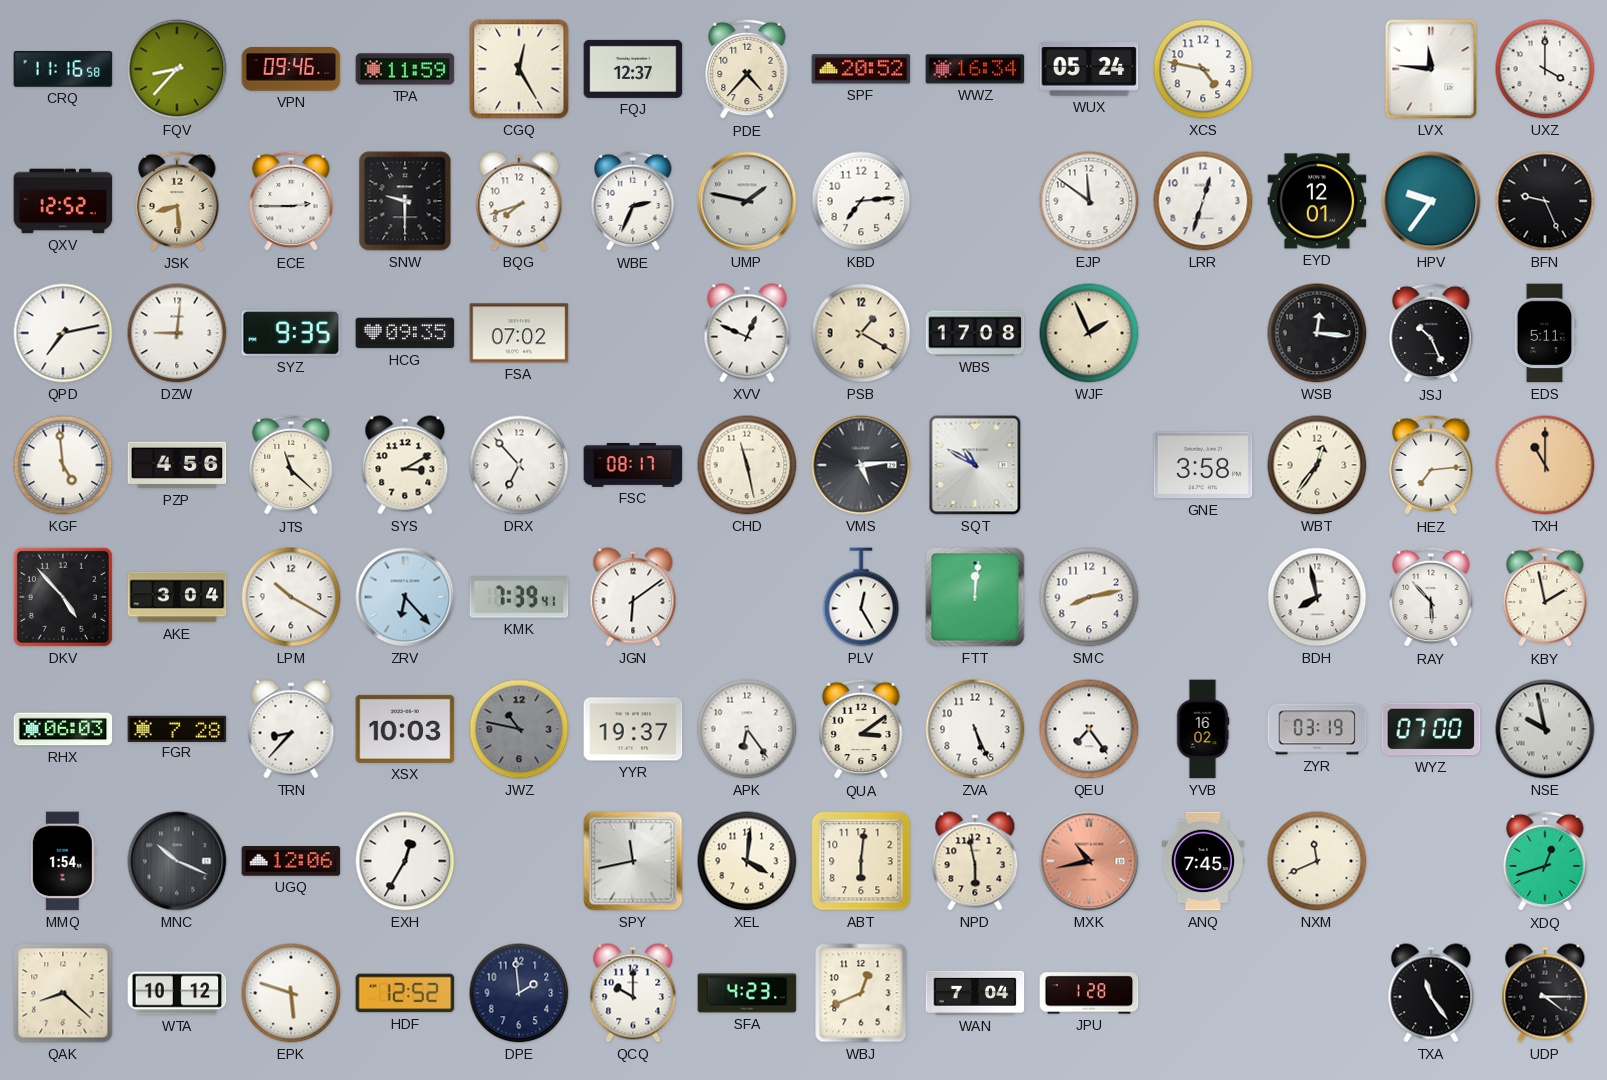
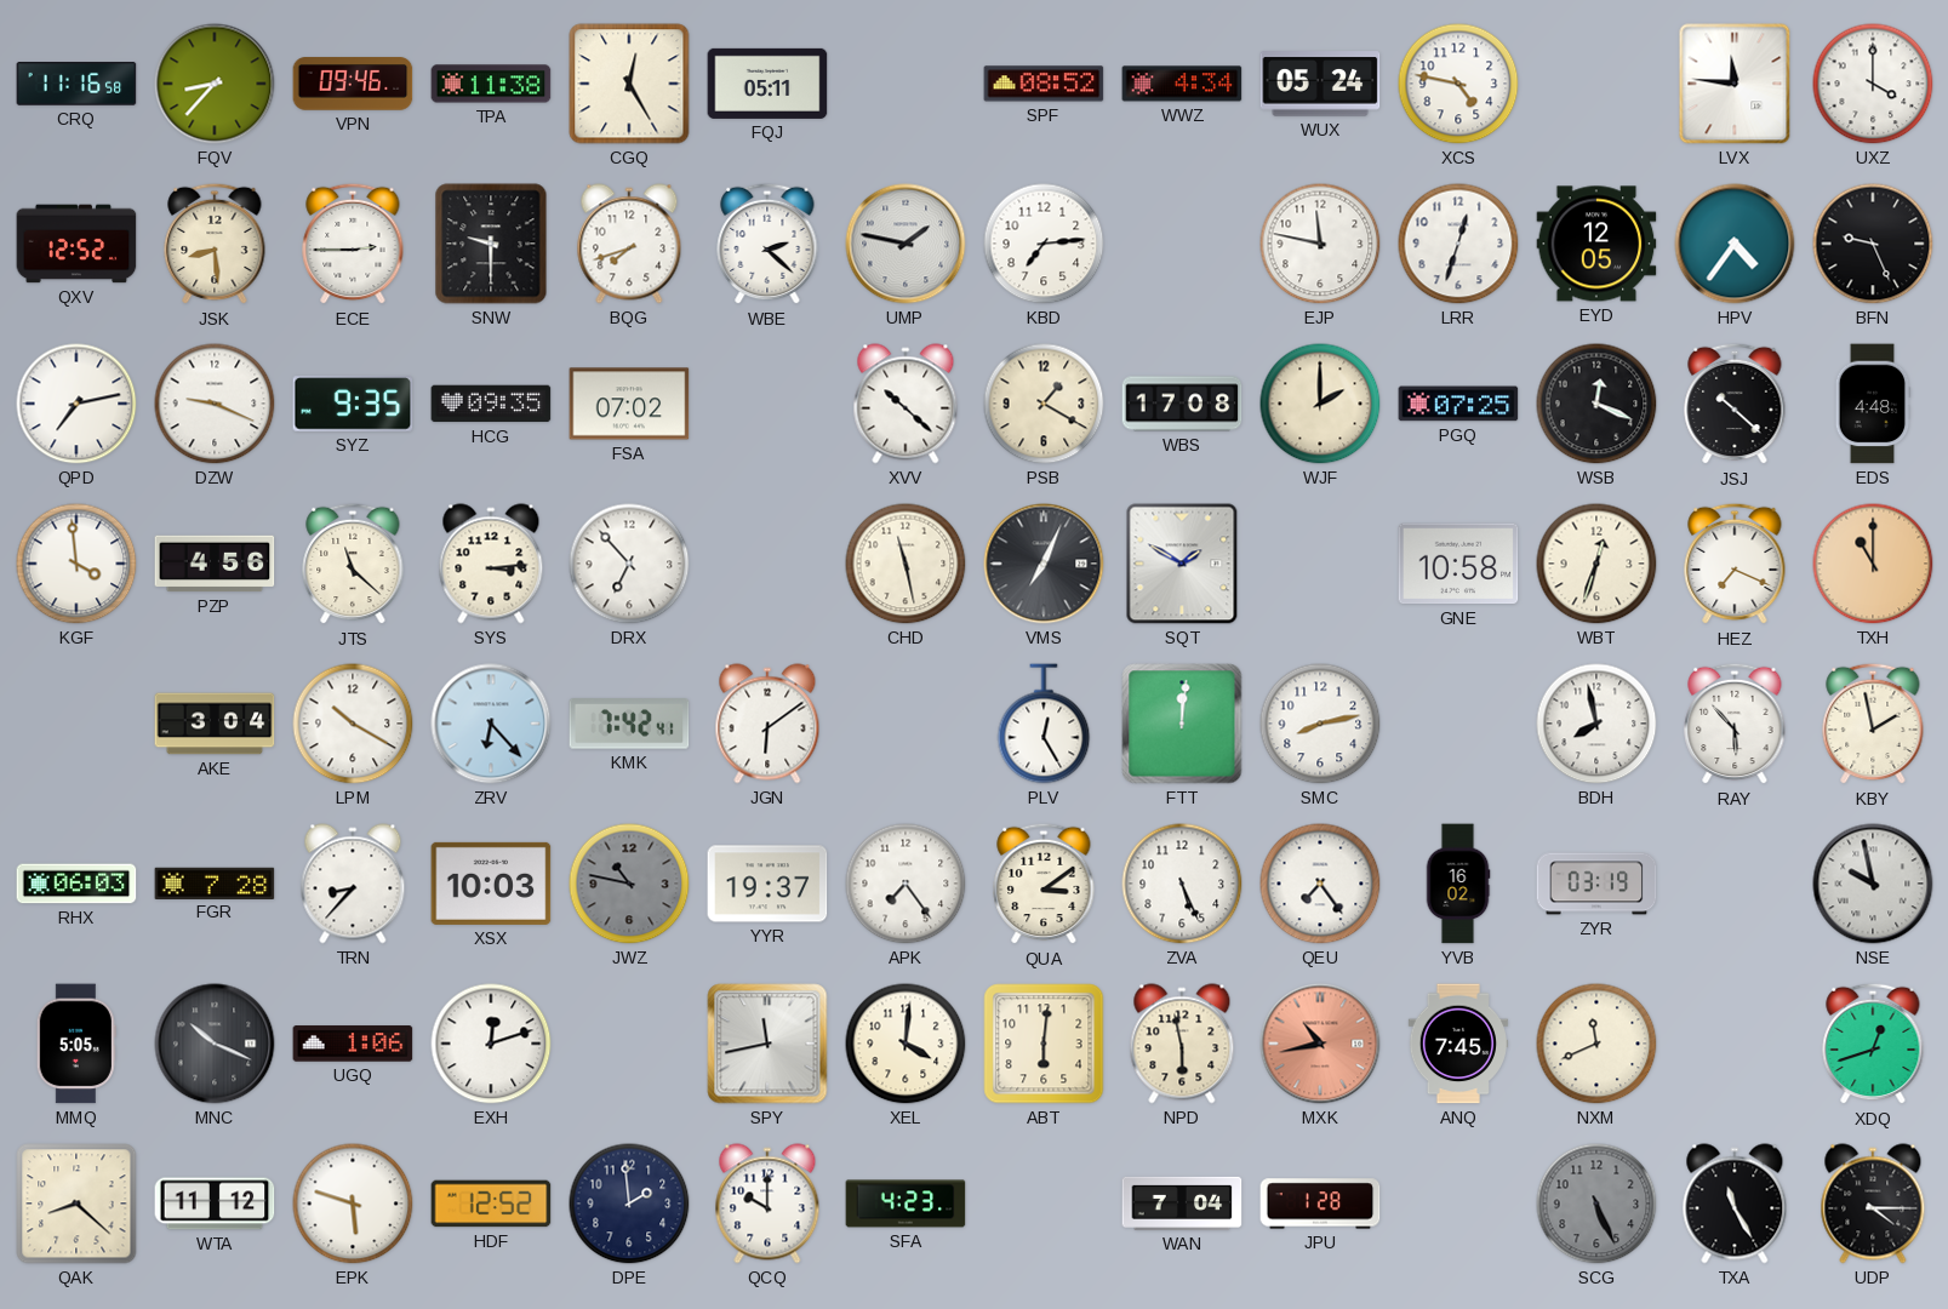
TPA: 11:59 -> 11:38 (491, 84)
FQJ: 12:37 -> 05:11 (767, 84)
PDE: 4:37 -> none (747, 69)
SPF: 20:52 -> 08:52 (1044, 84)
WWZ: 16:34 -> 4:34 (1182, 84)
WBE: 2:34 -> 2:22 (767, 244)
EJP: 11:51 -> 11:47 (1320, 244)
EYD: 12:01 -> 12:05 (1596, 244)
HPV: 9:36 -> 4:36 (1735, 244)
DZW: 9:01 -> 9:19 (215, 404)
XVV: 12:49 -> 10:22 (906, 404)
WJF: 1:56 -> 2:00 (1320, 404)
PGQ: none -> 07:25 (1458, 404)
WSB: 12:16 -> 12:19 (1596, 404)
JSJ: 10:26 -> 10:22 (1735, 404)
EDS: 5:11 -> 4:48 (1873, 404)
KGF: 4:59 -> 3:59 (76, 564)
SYS: 3:10 -> 3:14 (491, 564)
FSC: 08:17 -> none (633, 465)
VMS: 5:14 -> 7:04 (1044, 564)
SQT: 10:50 -> 1:50 (1182, 564)
GNE: 3:58 -> 10:58 (1458, 564)
WBT: 12:36 -> 12:33 (1596, 564)
HEZ: 7:14 -> 7:19 (1735, 564)
DKV: 4:53 -> none (63, 597)
KMK: 7:39 -> 7:42 (629, 724)
APK: 6:24 -> 7:24 (906, 884)
WYZ: 07:00 -> none (1431, 729)
MMQ: 1:54 -> 5:05 (76, 1044)
UGQ: 12:06 -> 1:06 (353, 1044)
EXH: 12:35 -> 12:12 (491, 1044)
WTA: 10:12 -> 11:12 (215, 1204)
WBJ: 12:41 -> none (861, 993)
SCG: none -> 5:26 (1596, 1204)
TXA: 11:24 -> 11:25 (1735, 1204)
